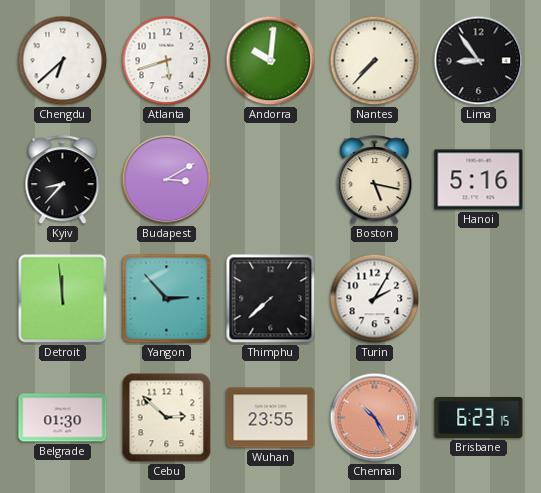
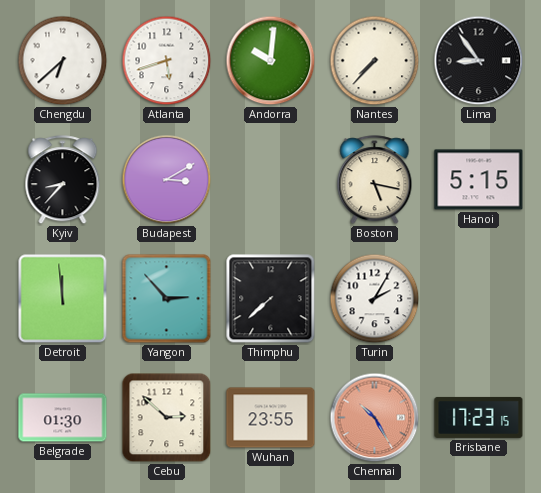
Hanoi: 5:16 -> 5:15 (479, 180)
Brisbane: 6:23 -> 17:23 (479, 417)
